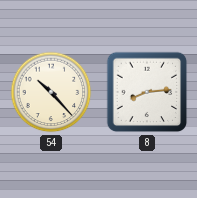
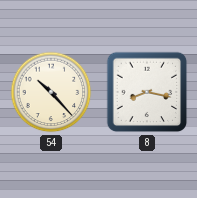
8: 8:14 -> 8:17 (147, 92)
